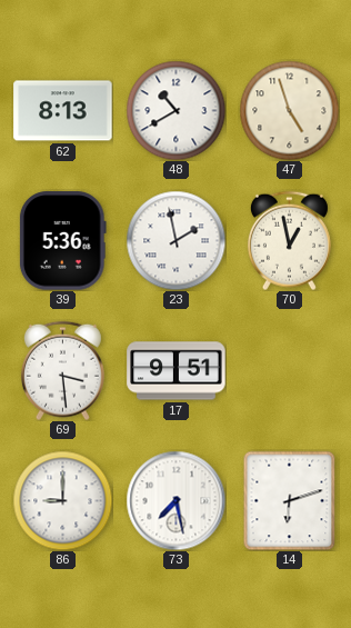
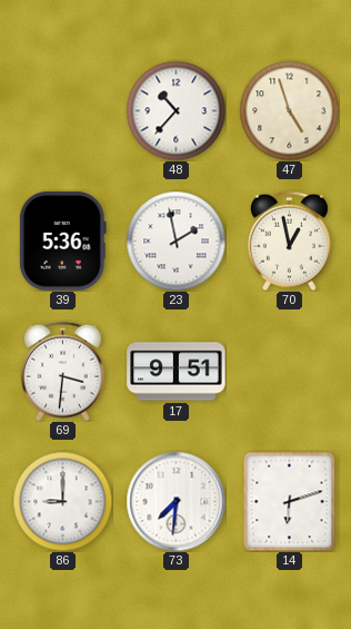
62: 8:13 -> none (63, 111)
48: 10:40 -> 10:37 (175, 110)
69: 3:29 -> 3:31 (62, 371)
73: 7:28 -> 7:31 (175, 501)
